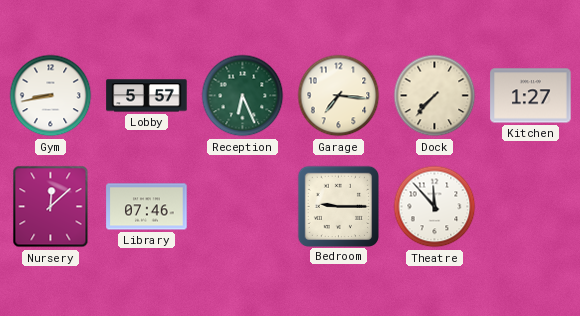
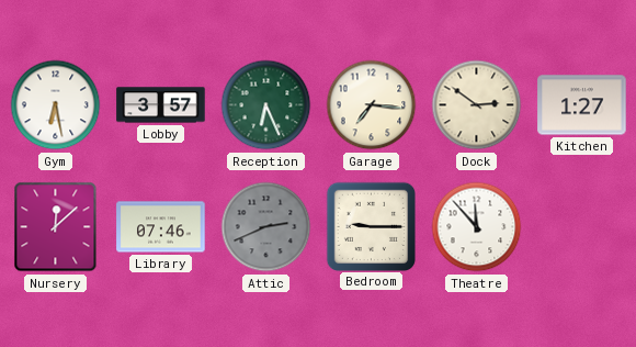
Gym: 8:43 -> 6:28 (56, 105)
Lobby: 5:57 -> 3:57 (161, 105)
Dock: 7:37 -> 2:51 (477, 105)
Attic: none -> 2:41 (266, 227)
